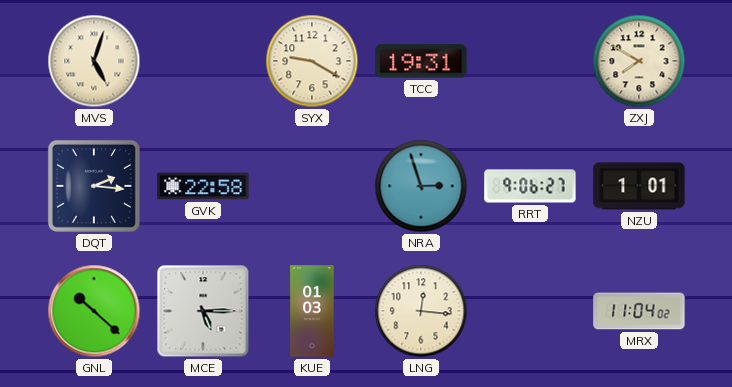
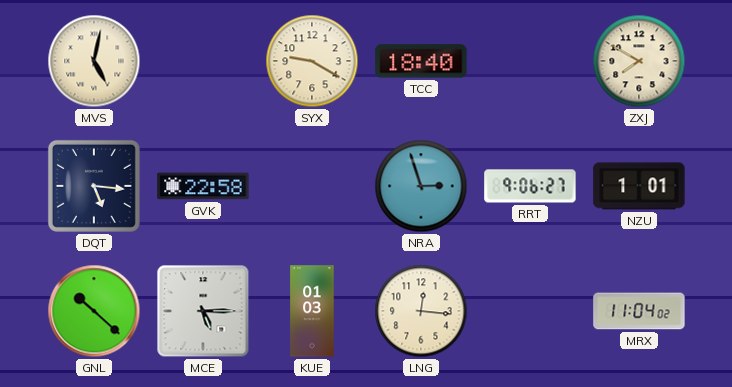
MVS: 5:03 -> 5:02 (94, 61)
TCC: 19:31 -> 18:40 (421, 61)
DQT: 2:16 -> 5:16 (94, 186)
